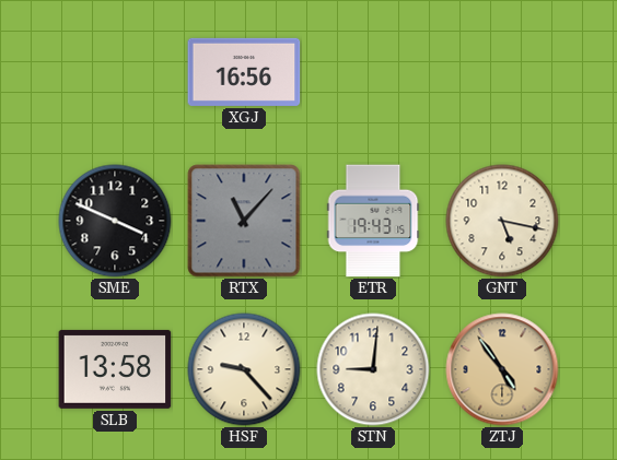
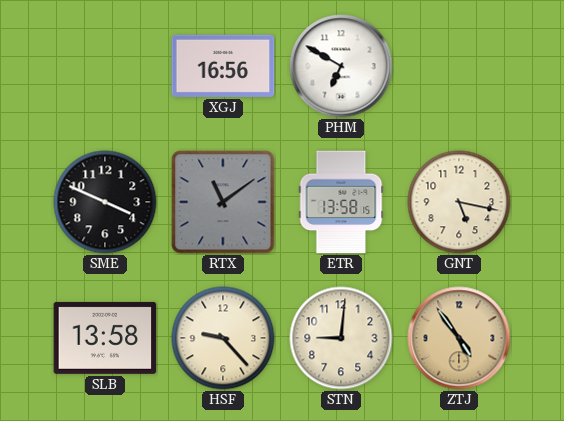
PHM: none -> 6:50 (341, 66)
RTX: 11:07 -> 11:09 (223, 202)
ETR: 19:43 -> 13:58 (341, 202)
